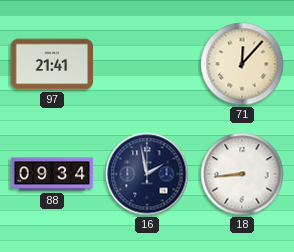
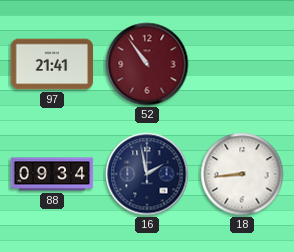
52: none -> 10:54 (147, 64)
71: 12:07 -> none (242, 64)
